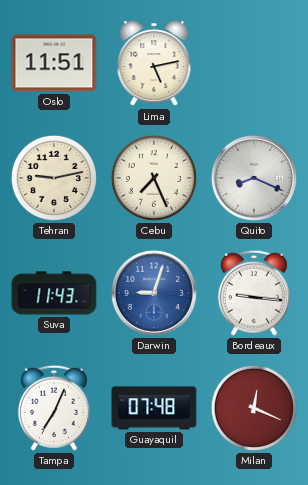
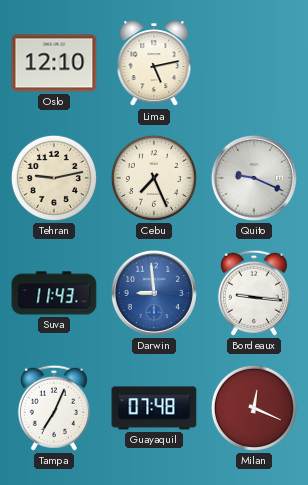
Oslo: 11:51 -> 12:10 (54, 63)
Quito: 8:19 -> 9:19 (254, 178)
Darwin: 9:03 -> 8:59 (154, 293)
